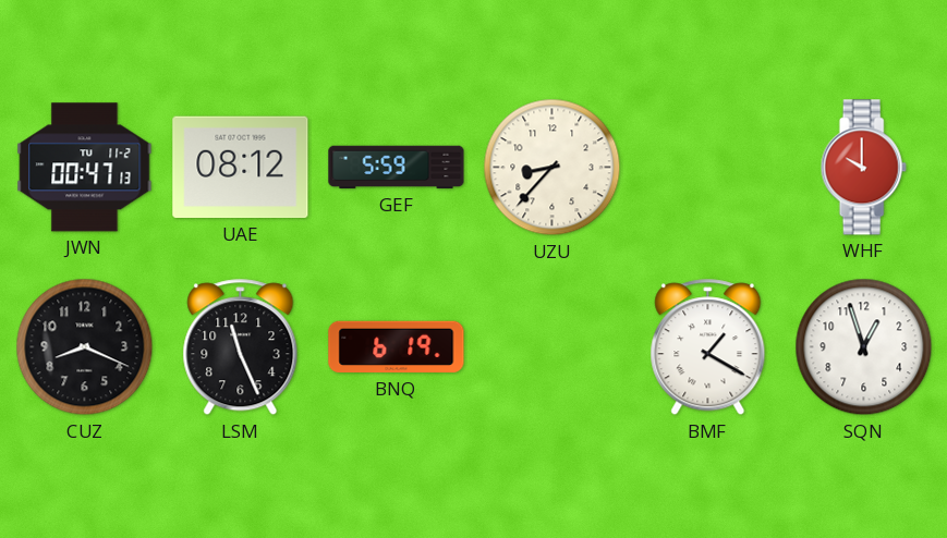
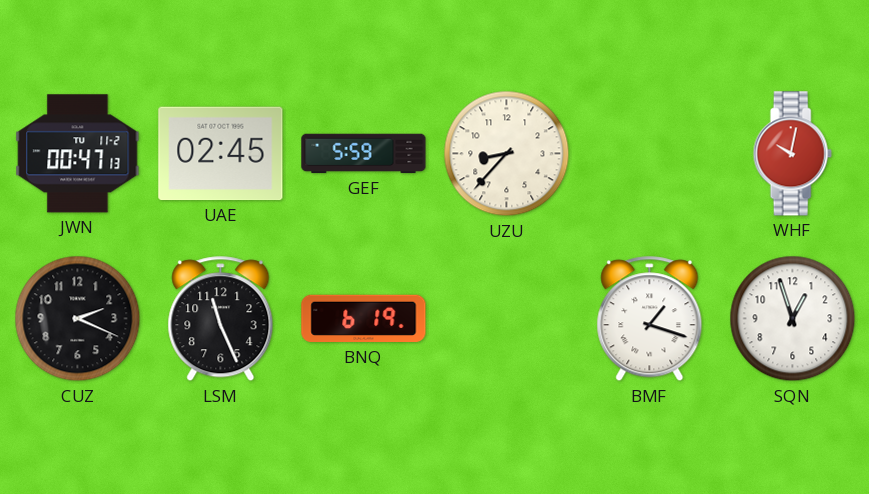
UAE: 08:12 -> 02:45 (221, 154)
WHF: 10:00 -> 10:02 (792, 154)
CUZ: 8:19 -> 2:19 (78, 319)
BMF: 1:20 -> 1:18 (650, 319)
